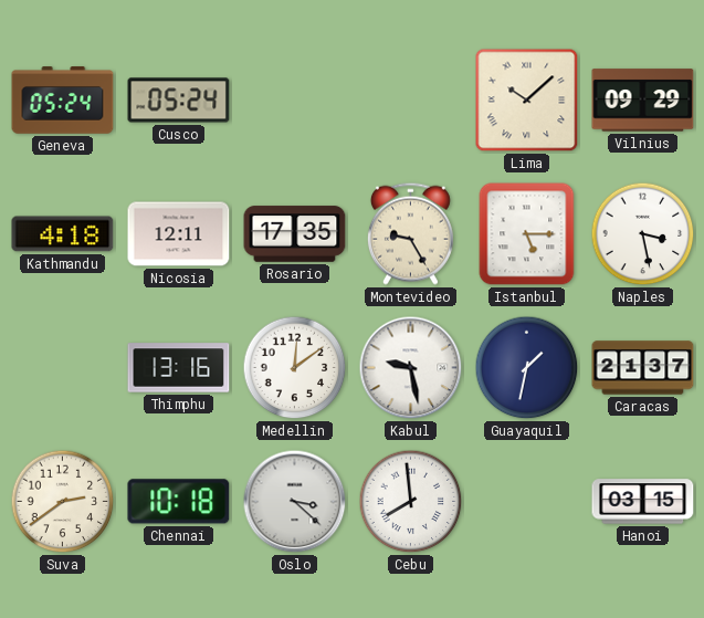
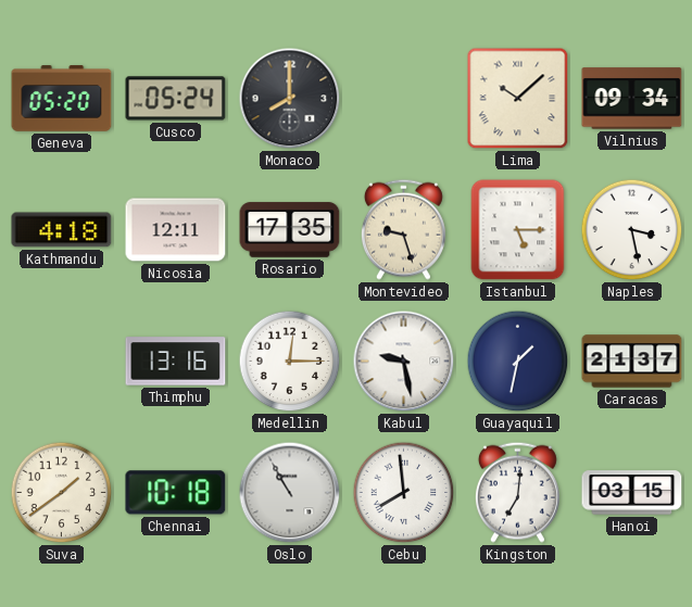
Geneva: 05:24 -> 05:20 (62, 99)
Monaco: none -> 8:00 (290, 99)
Vilnius: 09:29 -> 09:34 (632, 99)
Montevideo: 9:25 -> 9:27 (403, 229)
Medellin: 12:09 -> 12:15 (290, 362)
Suva: 2:39 -> 1:39 (62, 493)
Oslo: 3:22 -> 10:55 (290, 493)
Kingston: none -> 7:01 (517, 492)
